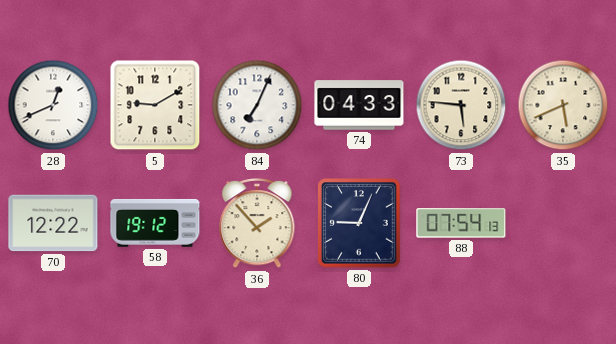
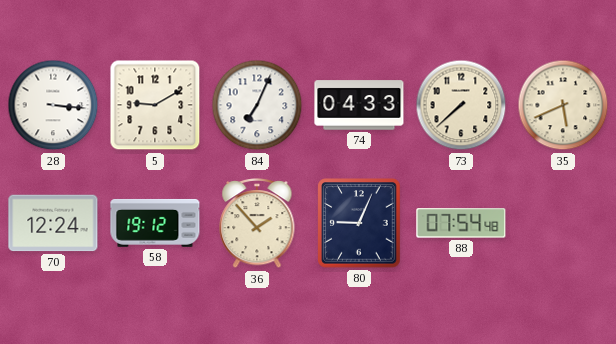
28: 12:41 -> 3:16 (53, 105)
73: 5:46 -> 7:38 (461, 105)
70: 12:22 -> 12:24 (53, 223)
88: 07:54:13 -> 07:54:48 (461, 223)
